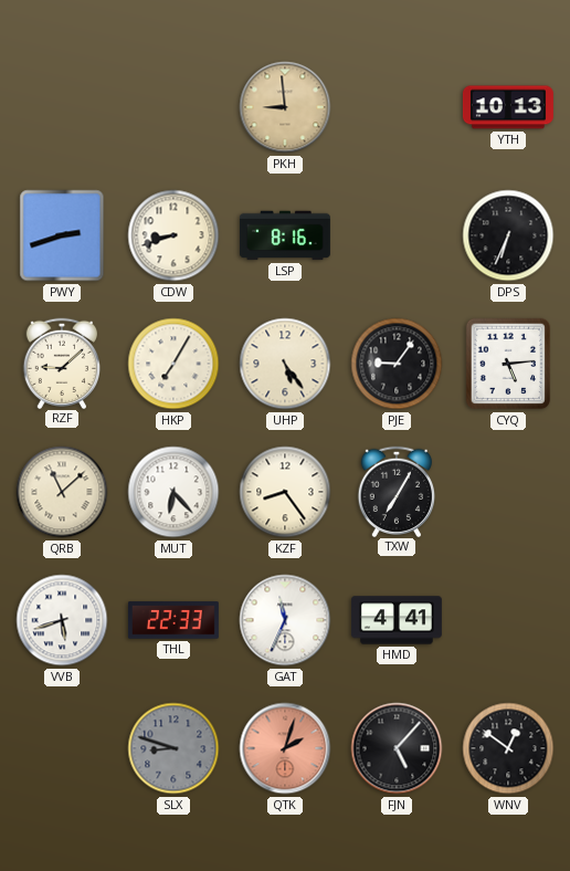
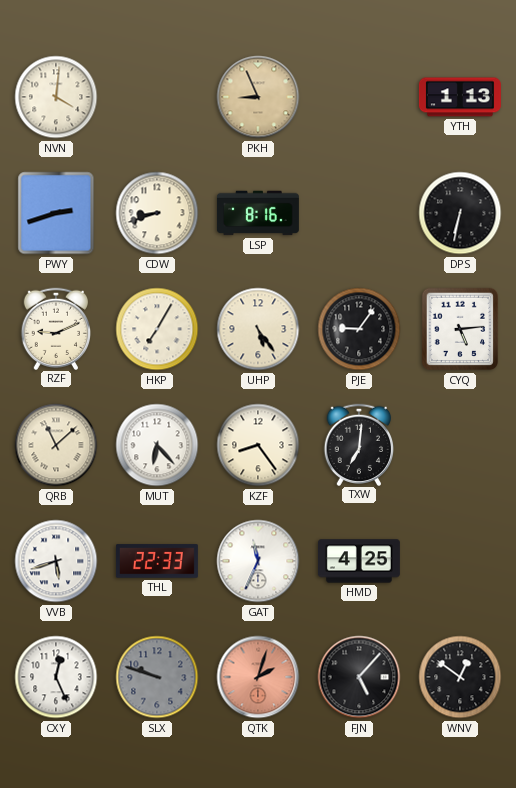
NVN: none -> 4:01 (56, 97)
PKH: 8:59 -> 8:56 (258, 97)
YTH: 10:13 -> 1:13 (460, 97)
DPS: 6:34 -> 6:32 (460, 213)
RZF: 9:08 -> 9:11 (55, 328)
TXW: 7:05 -> 7:01 (358, 444)
HMD: 4:41 -> 4:25 (359, 561)
CXY: none -> 12:26 (56, 677)
SLX: 8:48 -> 9:48 (157, 677)
